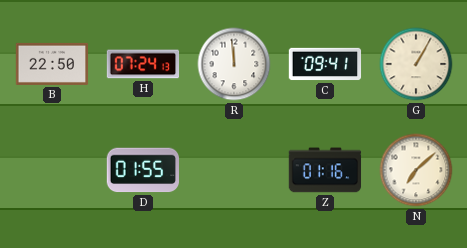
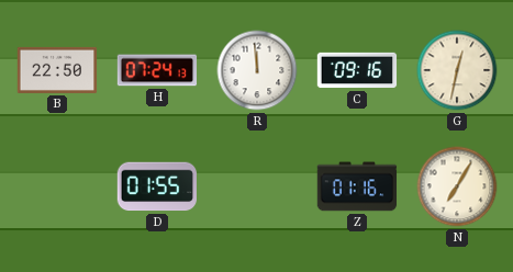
C: 09:41 -> 09:16 (357, 70)
G: 1:05 -> 12:32 (457, 70)
N: 7:08 -> 7:05 (457, 186)
